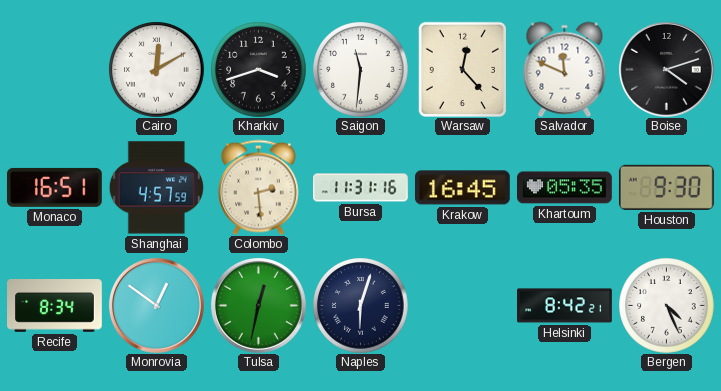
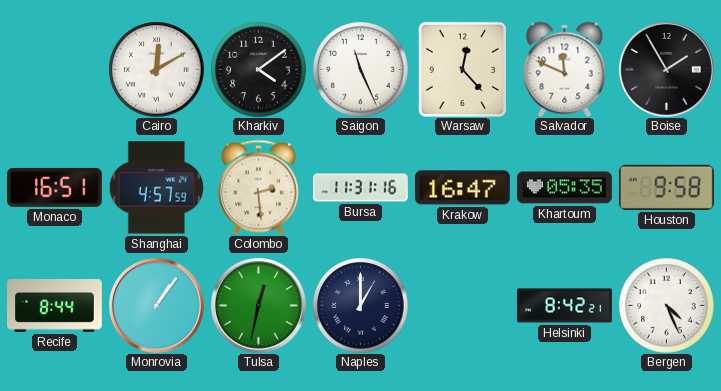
Kharkiv: 3:42 -> 4:09 (258, 69)
Saigon: 11:31 -> 11:26 (360, 69)
Boise: 4:12 -> 1:55 (666, 69)
Krakow: 16:45 -> 16:47 (462, 188)
Houston: 9:30 -> 9:58 (666, 187)
Recife: 8:34 -> 8:44 (55, 306)
Monrovia: 12:51 -> 1:06 (156, 305)
Naples: 6:03 -> 1:00 (360, 305)
